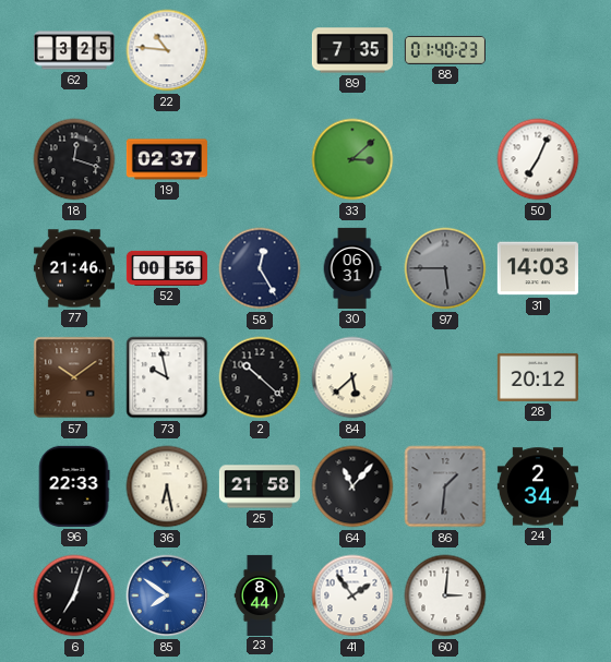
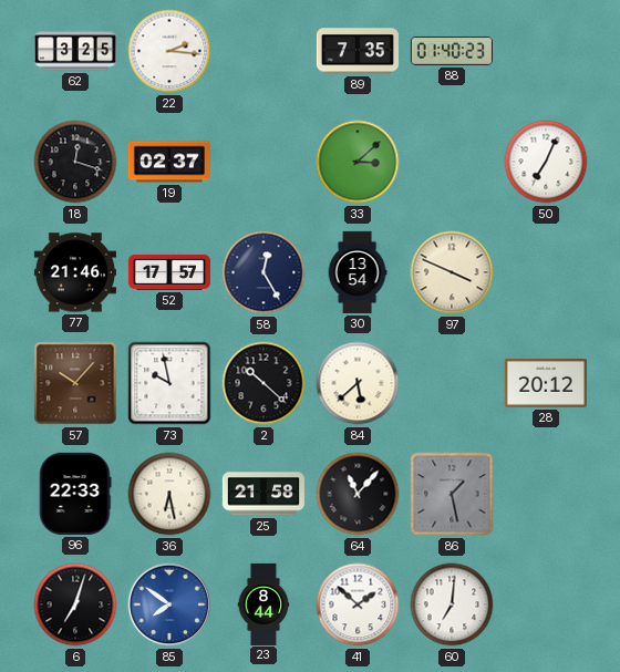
22: 10:46 -> 2:16 (169, 51)
52: 00:56 -> 17:57 (168, 272)
30: 06:31 -> 13:54 (358, 272)
97: 5:45 -> 3:49 (452, 272)
97 dial: grey -> cream (452, 272)
31: 14:03 -> none (538, 268)
57: 10:09 -> 10:07 (75, 383)
86: 1:31 -> 1:28 (452, 494)
24: 2:34 -> none (538, 486)
41: 1:54 -> 1:52 (358, 604)
60: 3:01 -> 7:01 (452, 604)
